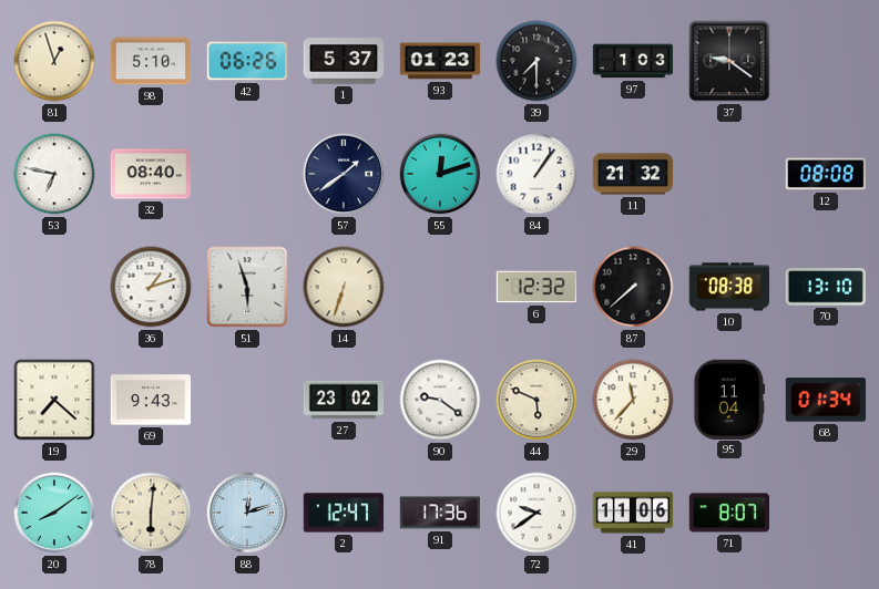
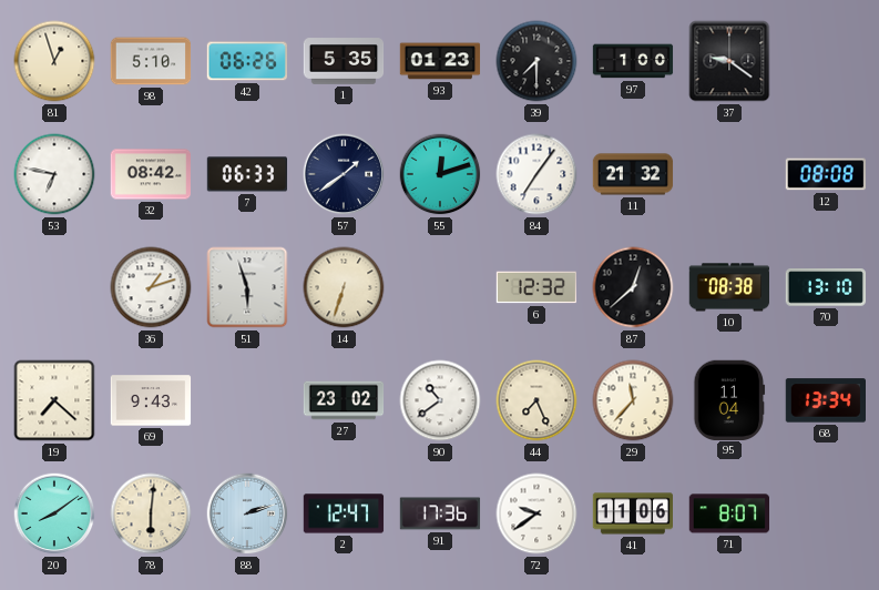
1: 5:37 -> 5:35 (344, 61)
97: 1:03 -> 1:00 (633, 61)
32: 08:40 -> 08:42 (151, 174)
7: none -> 06:33 (247, 174)
84: 1:06 -> 7:06 (536, 174)
87: 7:38 -> 12:38 (633, 287)
90: 9:21 -> 10:39 (440, 400)
44: 5:49 -> 7:26 (536, 400)
68: 01:34 -> 13:34 (825, 400)
88: 12:12 -> 2:12 (247, 513)
